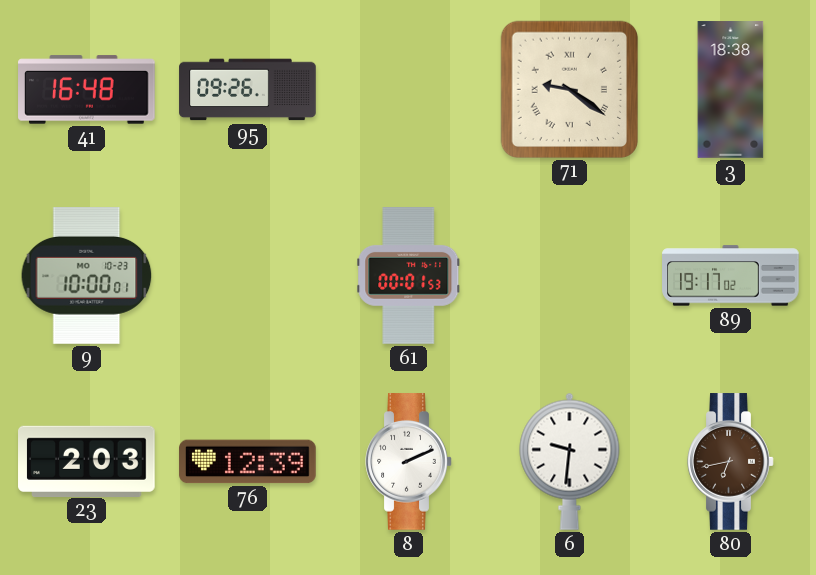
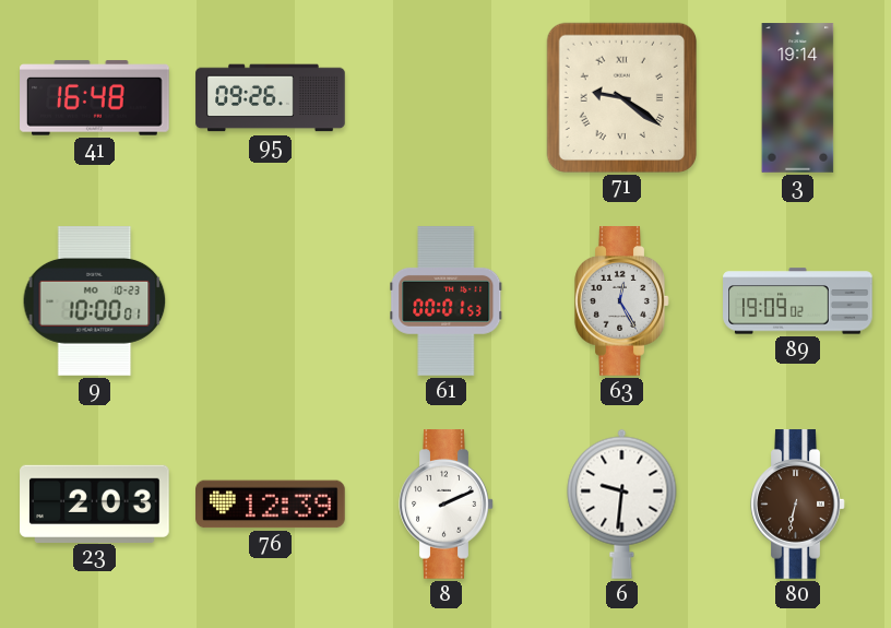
3: 18:38 -> 19:14 (798, 98)
63: none -> 12:25 (622, 301)
89: 19:17 -> 19:09 (798, 301)
80: 6:43 -> 6:32 (798, 505)
